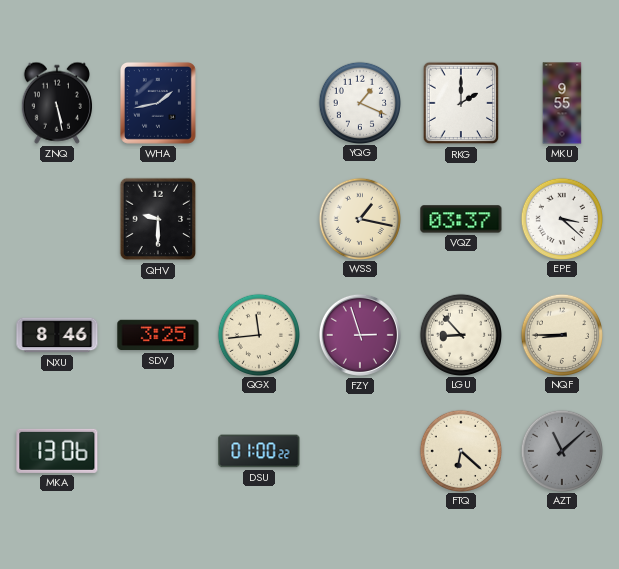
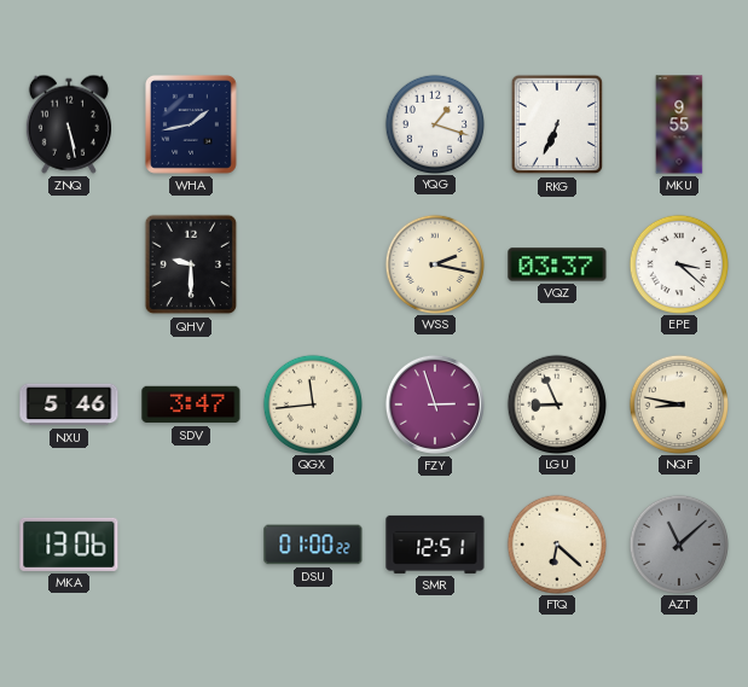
YQG: 1:19 -> 1:18 (434, 123)
RKG: 2:00 -> 6:34 (557, 124)
WSS: 1:17 -> 2:17 (434, 263)
NXU: 8:46 -> 5:46 (69, 404)
SDV: 3:25 -> 3:47 (191, 404)
LGU: 8:53 -> 8:56 (556, 403)
NQF: 8:45 -> 8:47 (678, 403)
SMR: none -> 12:51 (435, 545)
